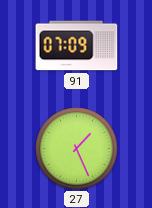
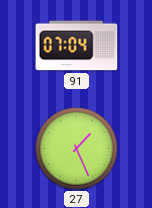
91: 07:09 -> 07:04 (77, 46)
